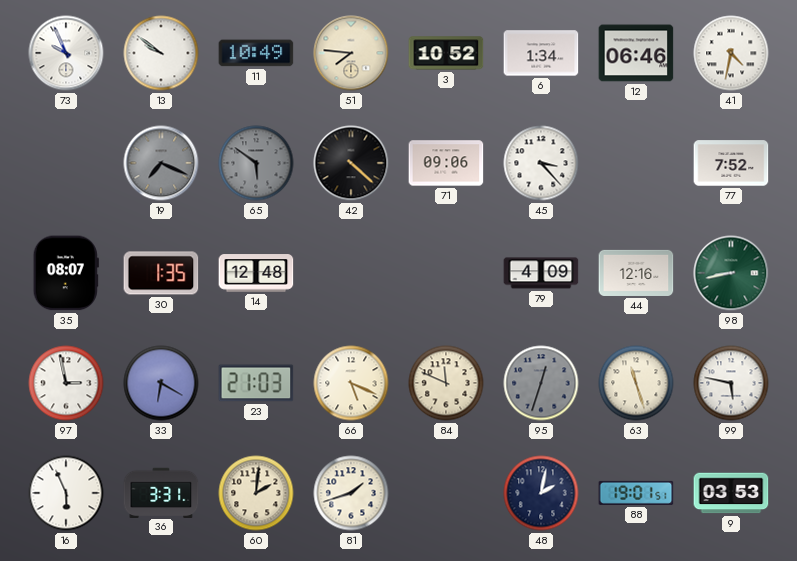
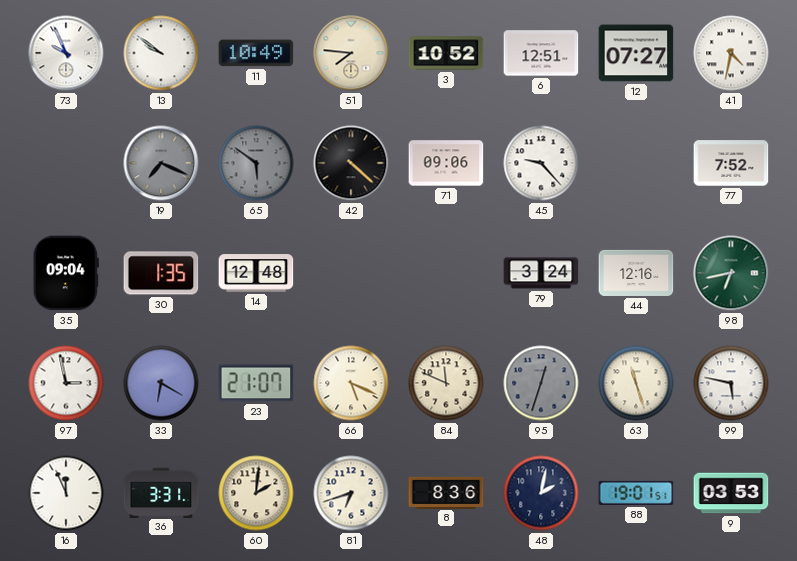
6: 1:34 -> 12:51 (541, 53)
12: 06:46 -> 07:27 (636, 53)
45: 3:23 -> 9:23 (541, 163)
35: 08:07 -> 09:04 (66, 273)
79: 4:09 -> 3:24 (541, 273)
98: 8:43 -> 6:43 (731, 273)
23: 21:03 -> 21:07 (256, 383)
16: 5:56 -> 11:56 (66, 493)
81: 1:42 -> 6:42 (351, 493)
8: none -> 8:36 (446, 492)
